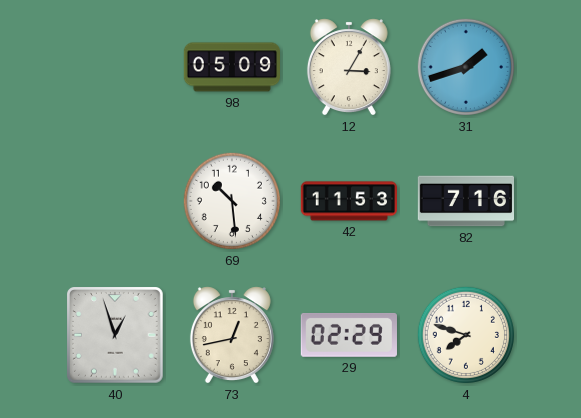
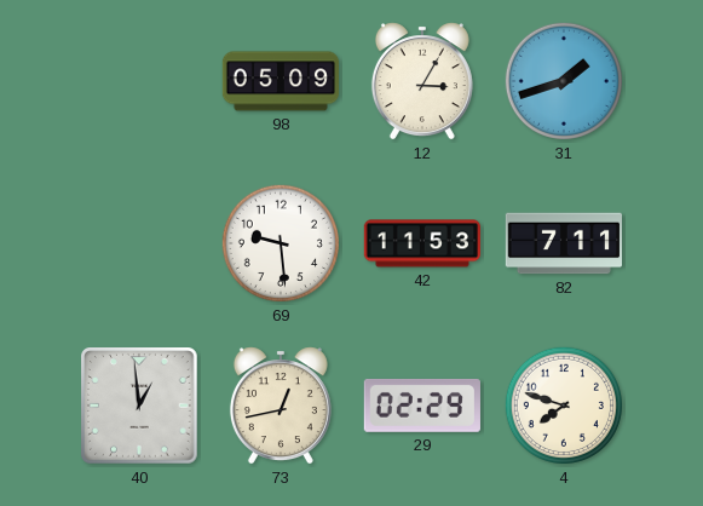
69: 10:29 -> 9:29 (281, 243)
82: 7:16 -> 7:11 (563, 243)
40: 12:57 -> 12:59 (140, 407)
